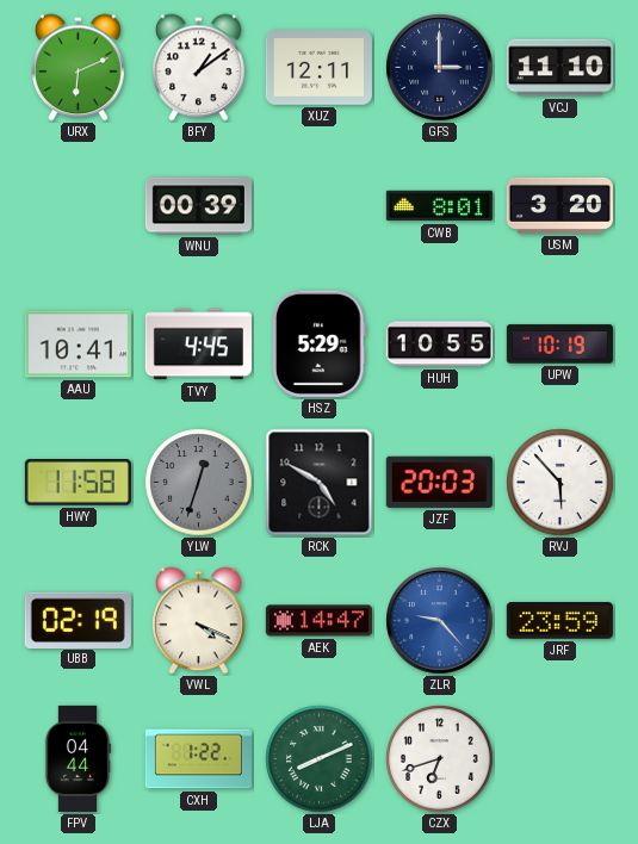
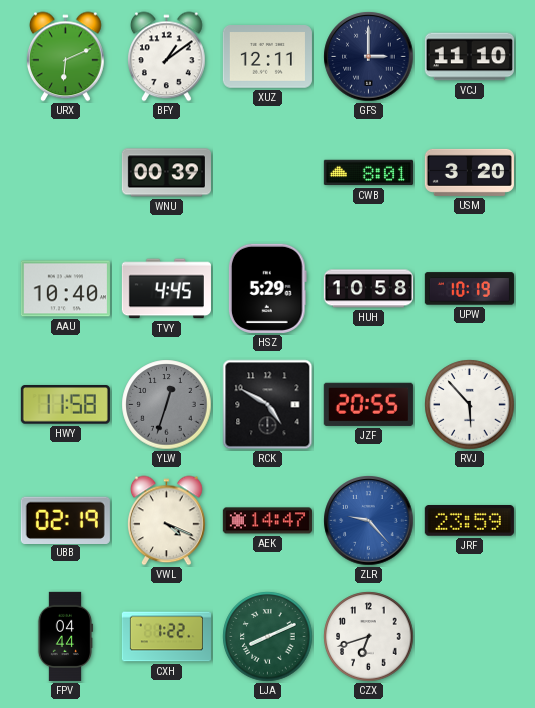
AAU: 10:41 -> 10:40 (65, 289)
HUH: 10:55 -> 10:58 (368, 289)
JZF: 20:03 -> 20:55 (368, 404)
